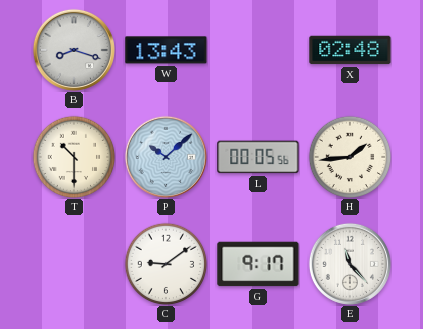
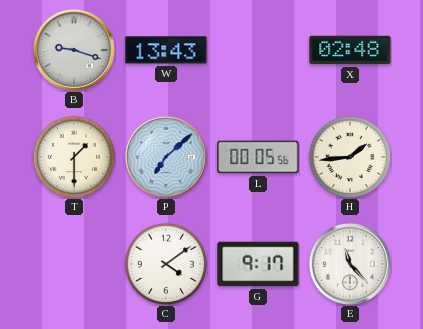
B: 8:18 -> 9:18 (74, 50)
T: 10:30 -> 1:30 (74, 157)
P: 10:08 -> 7:08 (166, 157)
C: 9:09 -> 4:09 (166, 264)
